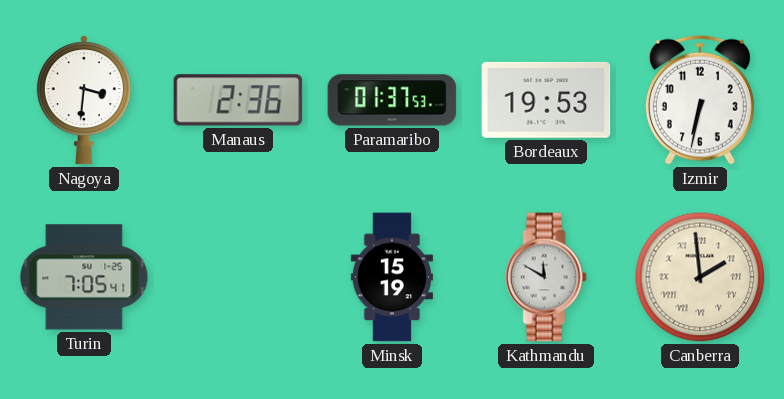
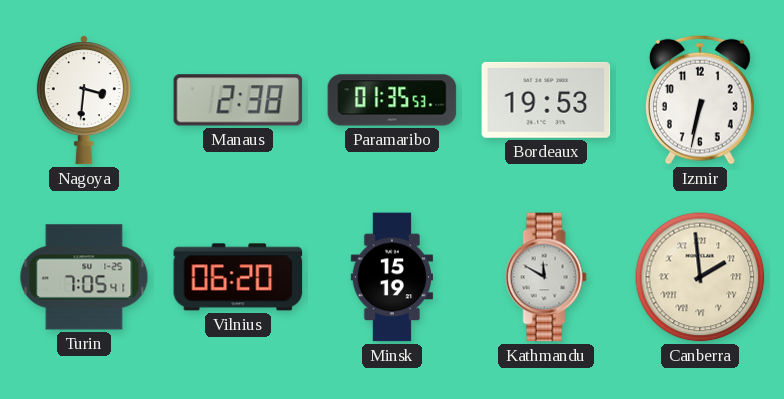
Manaus: 2:36 -> 2:38 (238, 100)
Paramaribo: 01:37 -> 01:35 (392, 100)
Vilnius: none -> 06:20 (238, 277)
